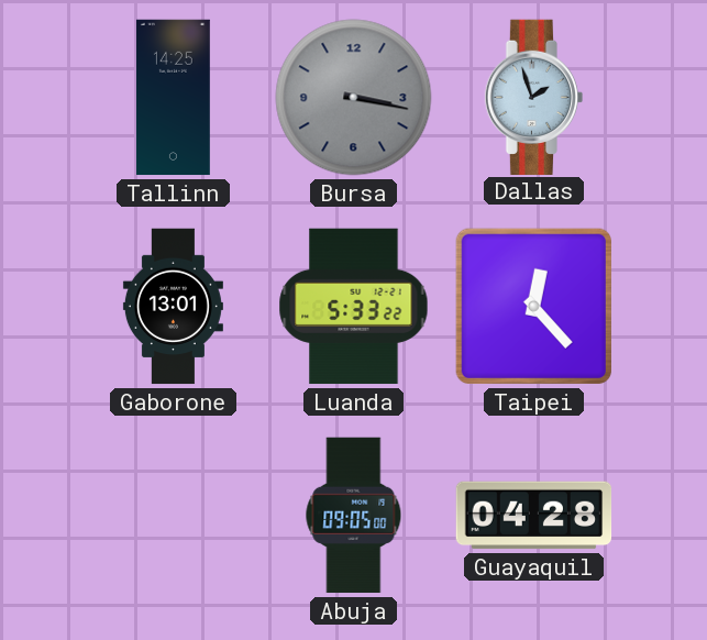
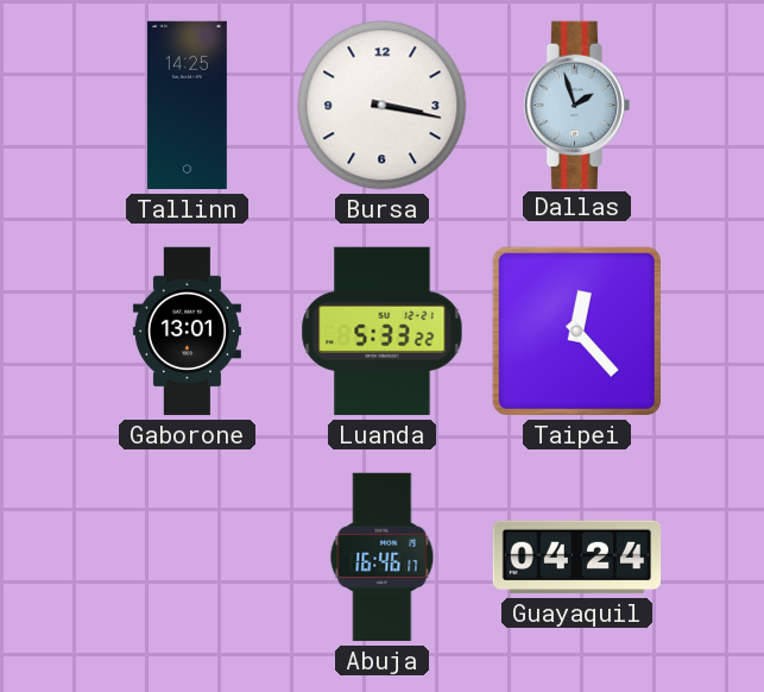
Bursa dial: grey -> white (383, 106)
Abuja: 09:05 -> 16:46 (383, 558)
Guayaquil: 04:28 -> 04:24 (577, 558)
